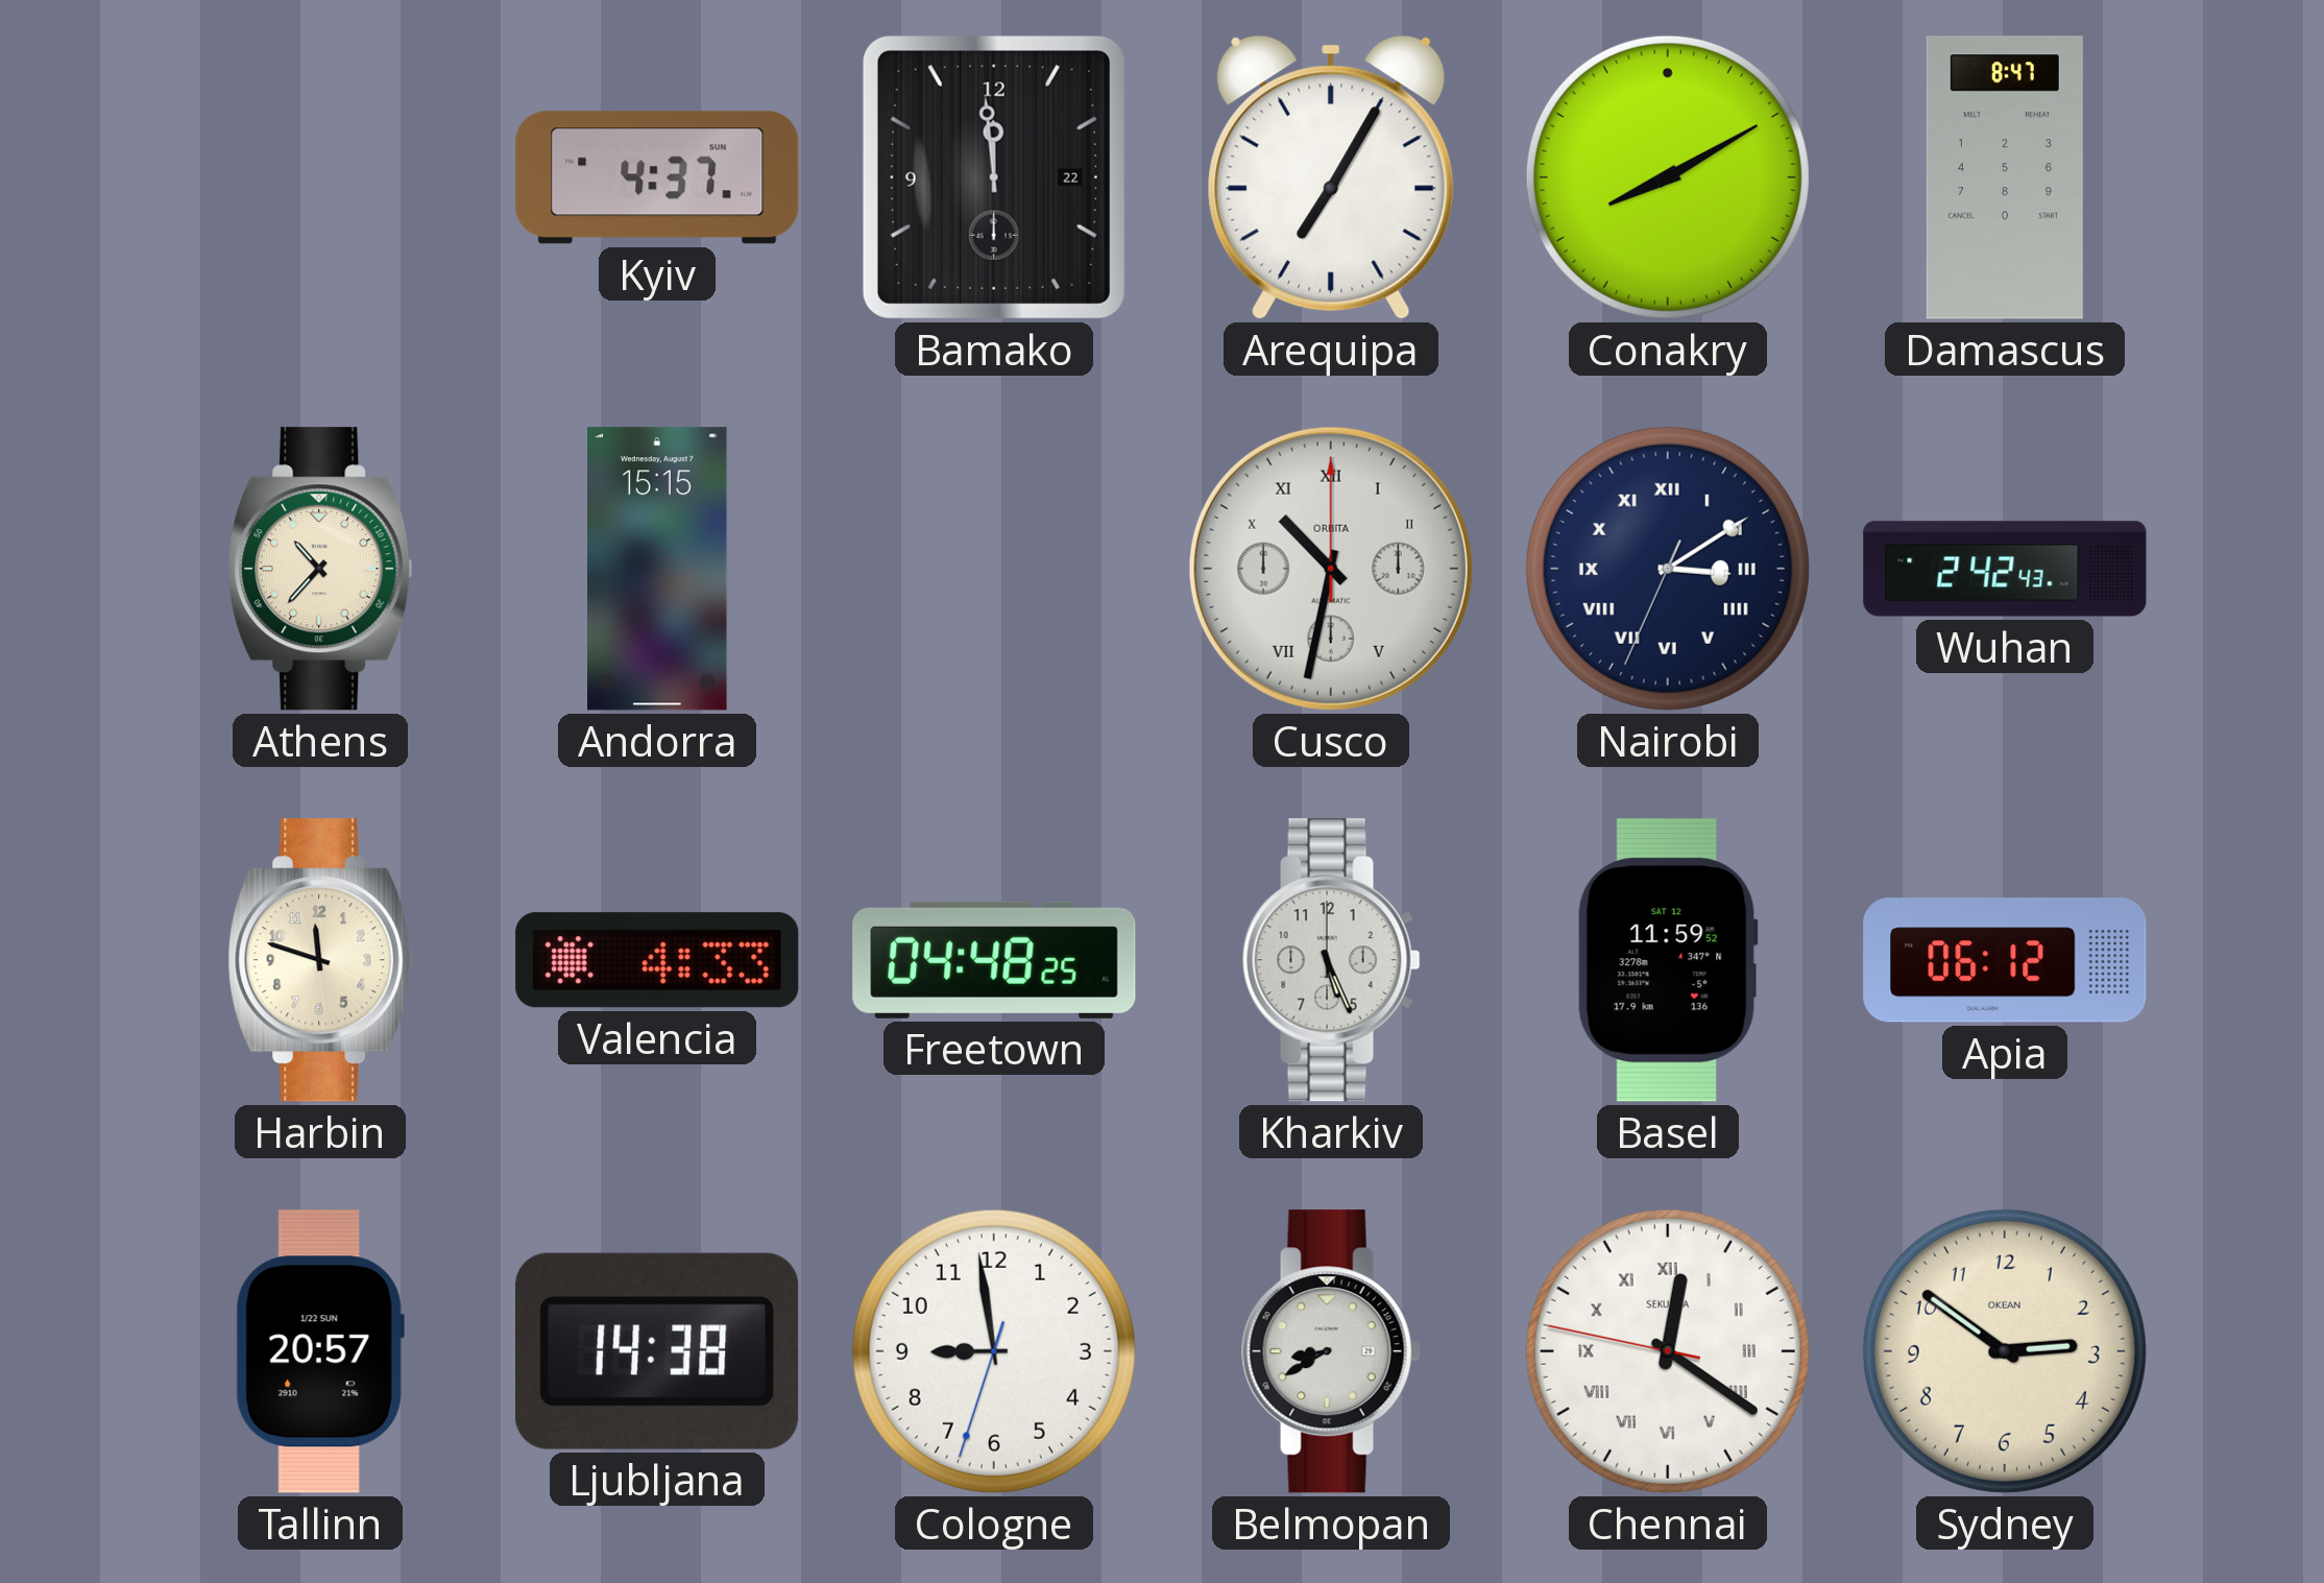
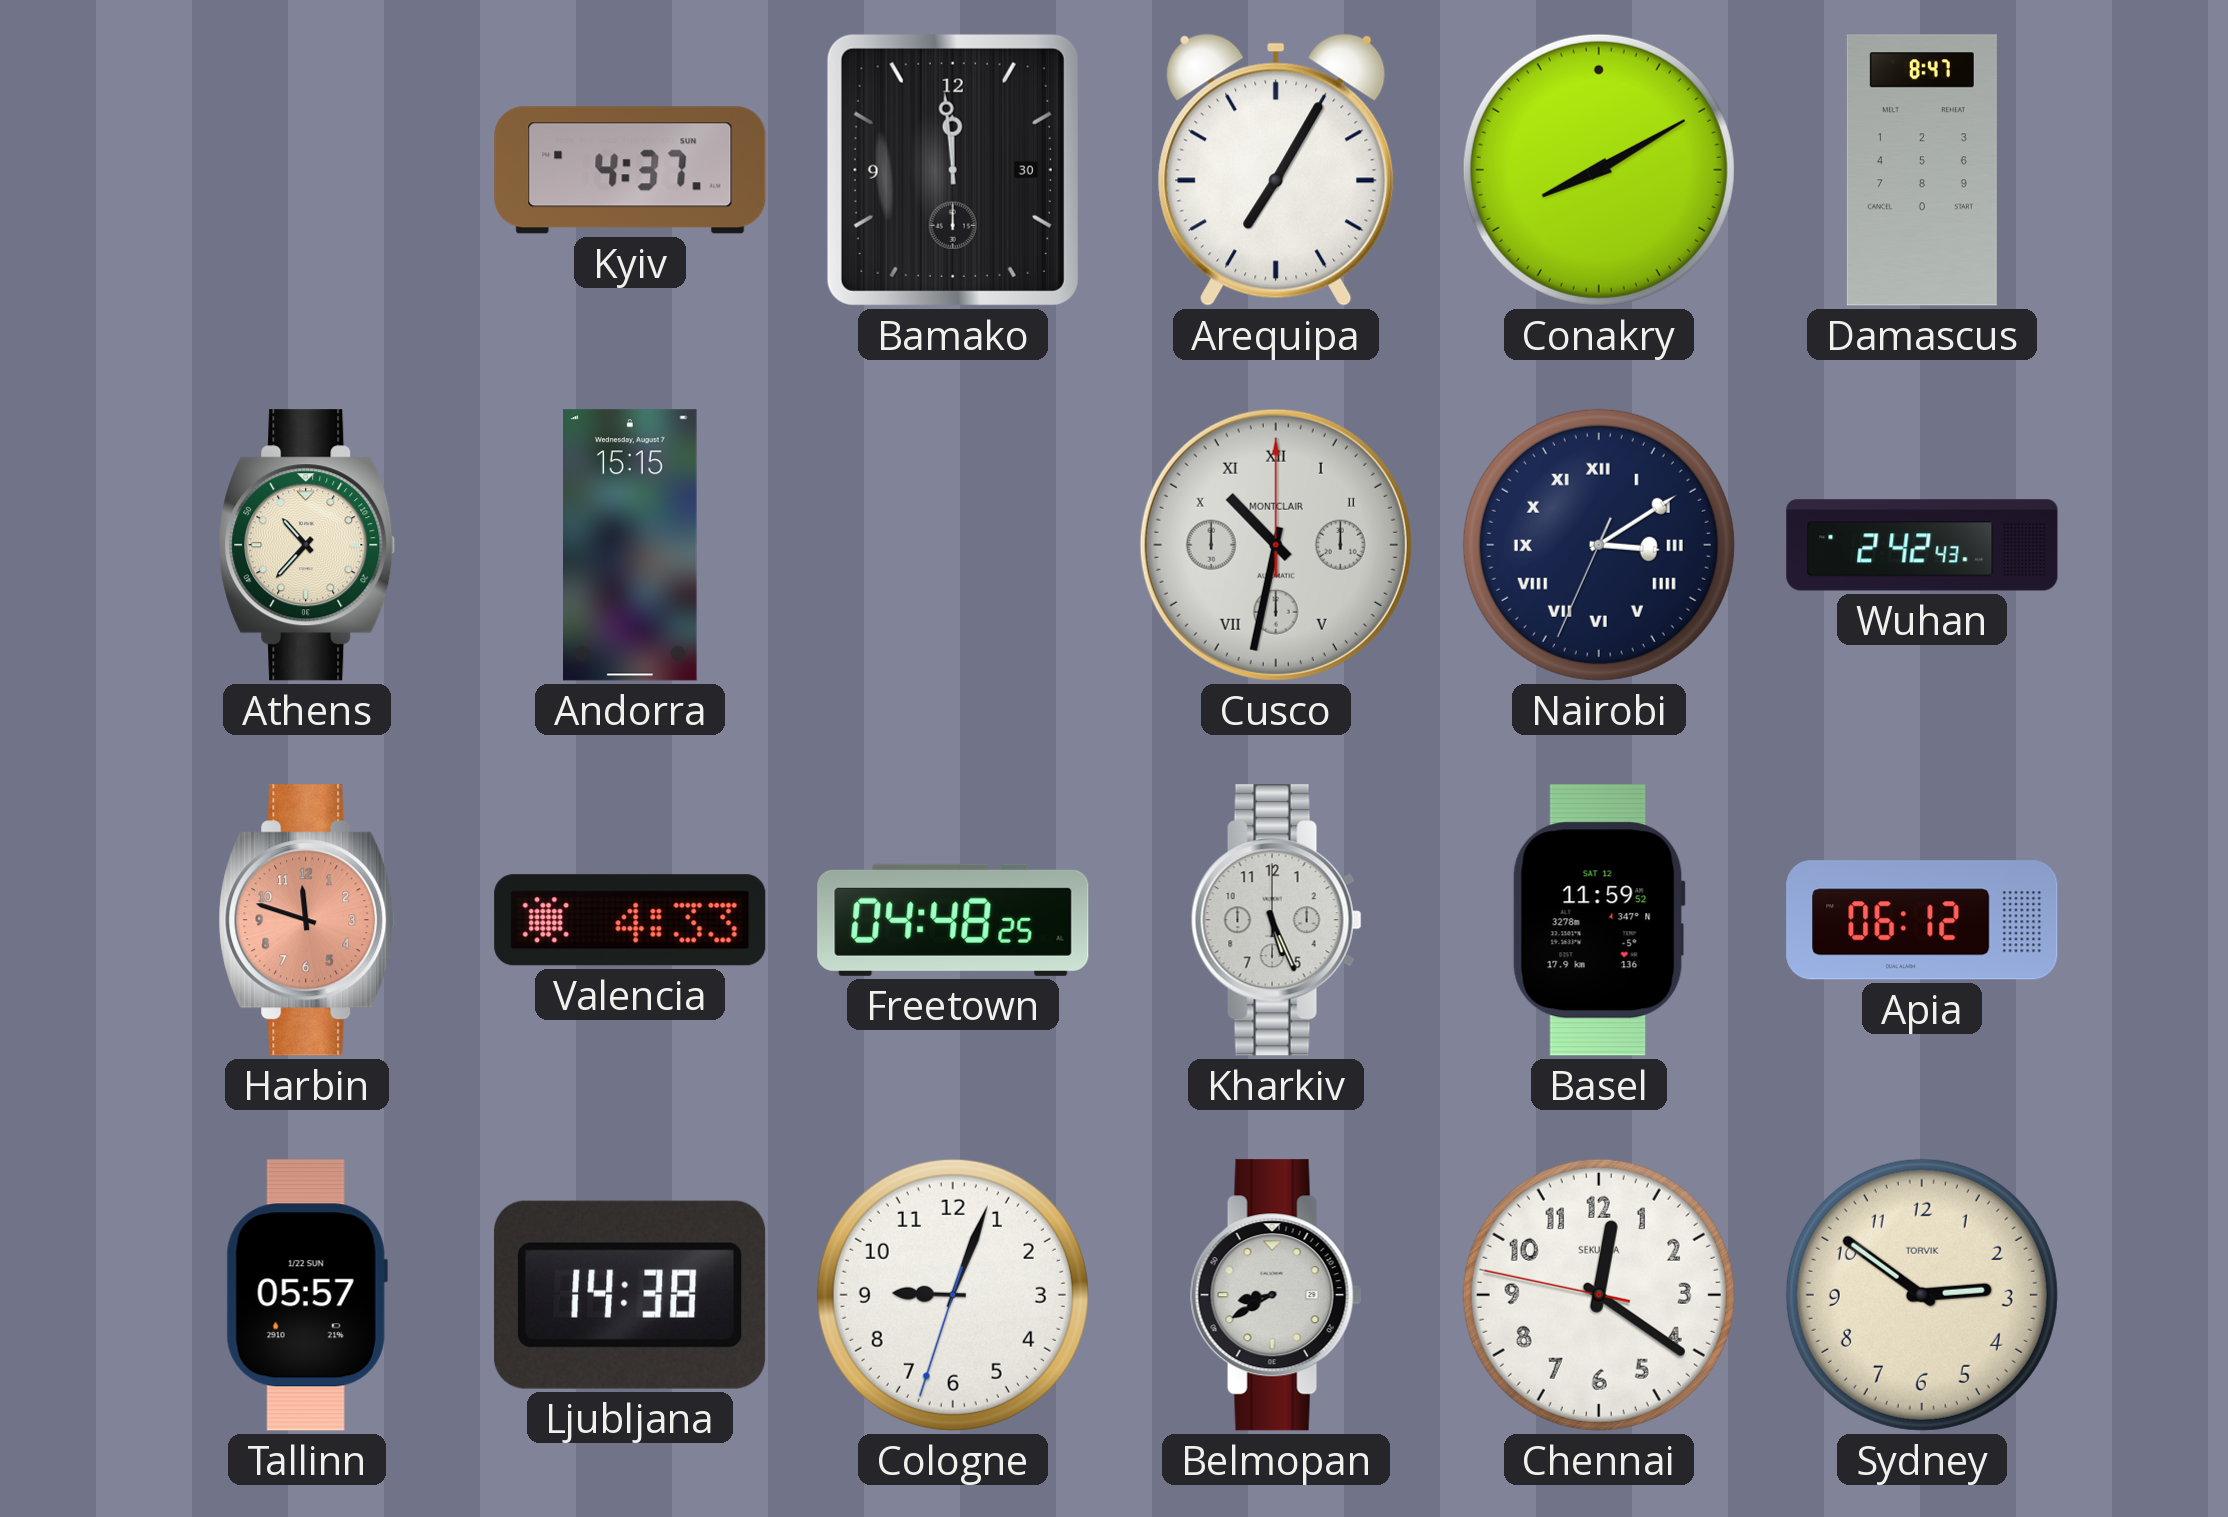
Bamako date: 22 -> 30 (953, 170)
Cusco brand: ORBITA -> MONTCLAIR (1276, 545)
Harbin dial: cream -> salmon (307, 920)
Tallinn: 20:57 -> 05:57 (307, 1295)
Cologne: 8:58 -> 9:03 (953, 1295)
Chennai numerals: Roman -> Arabic (1599, 1295)
Sydney brand: OKEAN -> TORVIK (1922, 1295)
